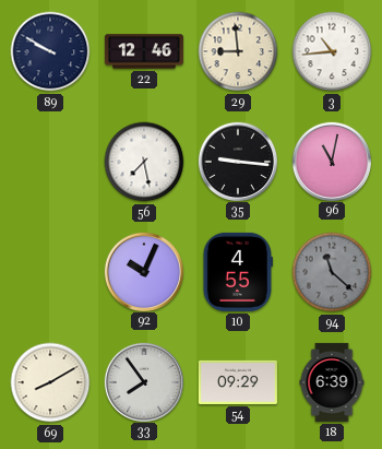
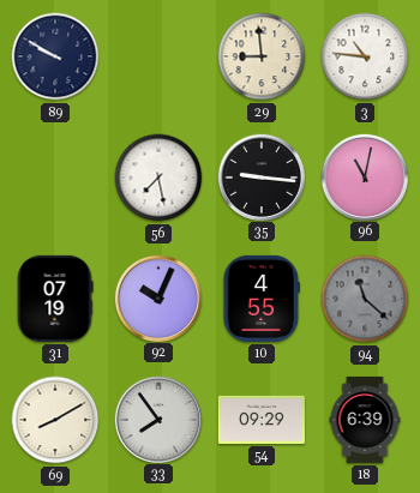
22: 12:46 -> none (144, 51)
3: 10:44 -> 10:46 (365, 56)
31: none -> 07:19 (55, 299)
